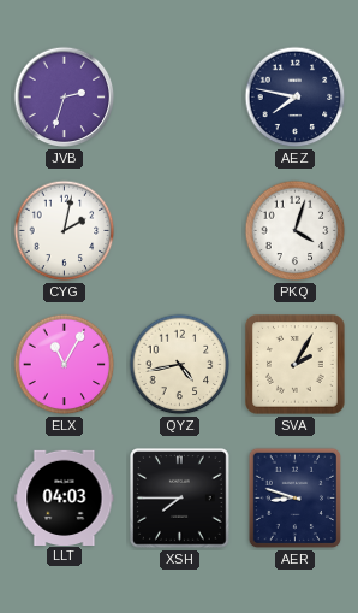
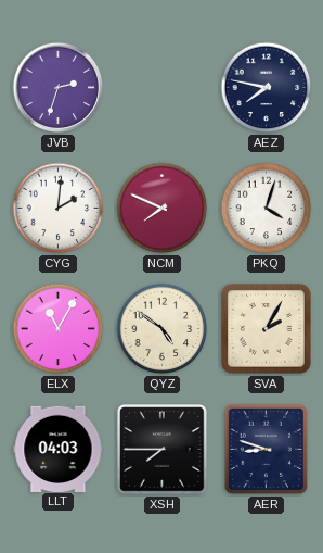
CYG: 2:02 -> 2:01 (59, 209)
NCM: none -> 7:49 (163, 209)
QYZ: 4:43 -> 4:51 (163, 329)
